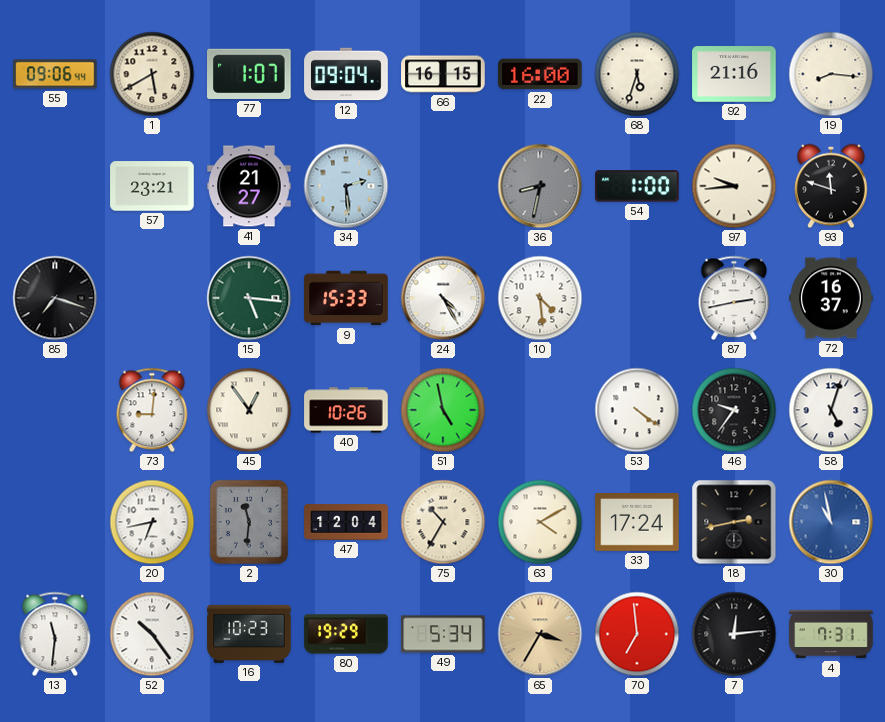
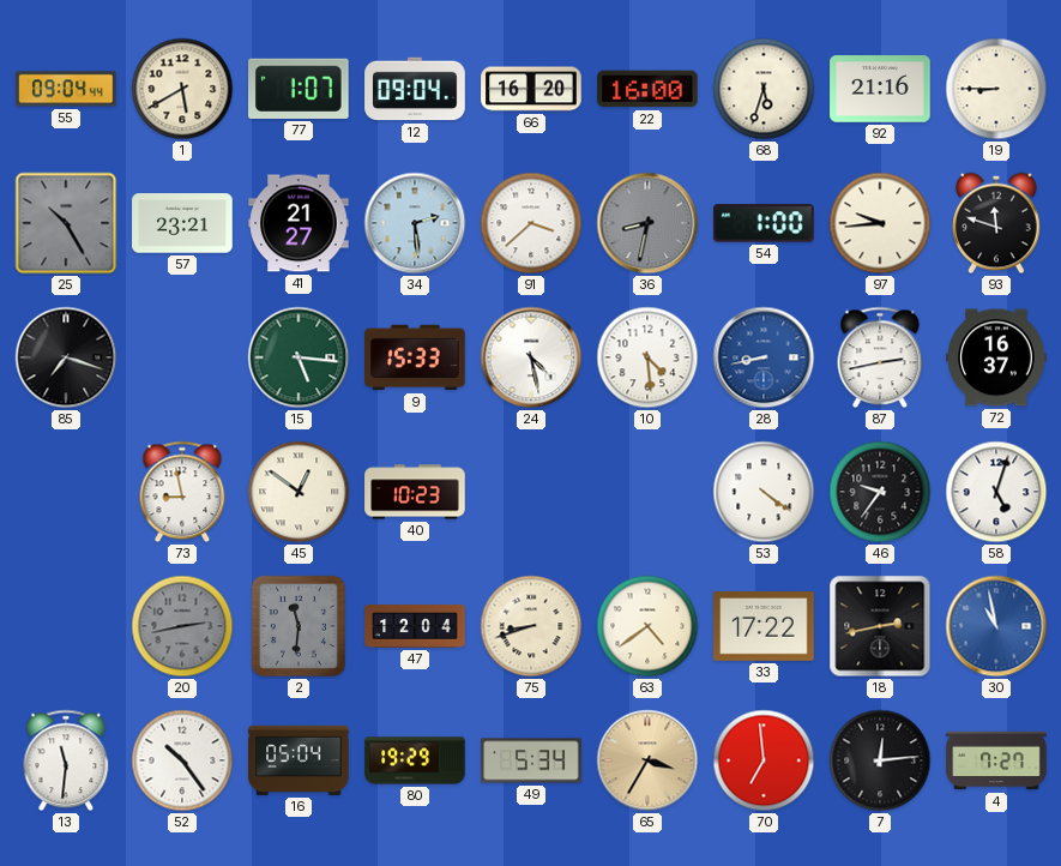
55: 09:06 -> 09:04 (66, 89)
66: 16:15 -> 16:20 (531, 89)
19: 8:16 -> 8:45 (996, 89)
25: none -> 10:25 (66, 223)
91: none -> 3:38 (531, 223)
24: 4:25 -> 4:28 (531, 357)
28: none -> 8:43 (764, 357)
73: 9:01 -> 8:58 (182, 492)
45: 12:54 -> 12:51 (299, 492)
40: 10:26 -> 10:23 (415, 492)
51: 4:58 -> none (443, 410)
20: 6:43 -> 2:43 (182, 626)
20 dial: white -> grey (182, 626)
75: 10:35 -> 8:42 (531, 626)
63: 4:10 -> 4:39 (647, 626)
33: 17:24 -> 17:22 (764, 627)
16: 10:23 -> 05:04 (299, 760)
4: 7:31 -> 7:27 (996, 760)
